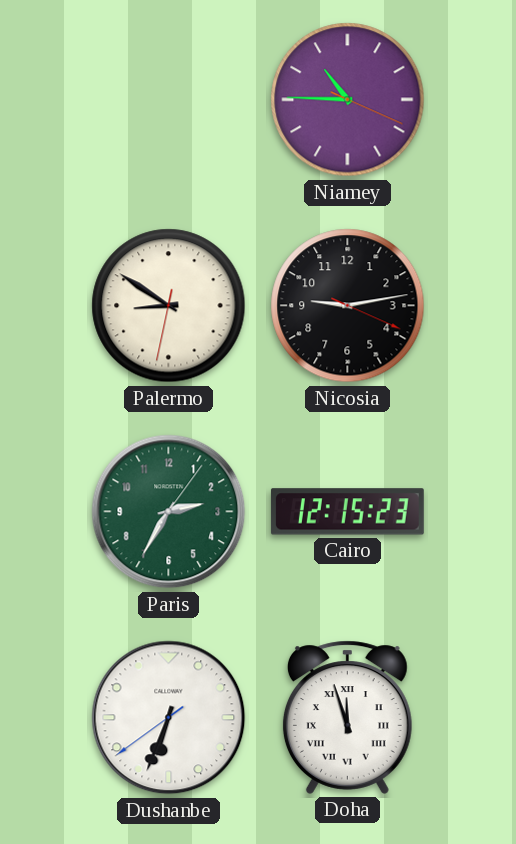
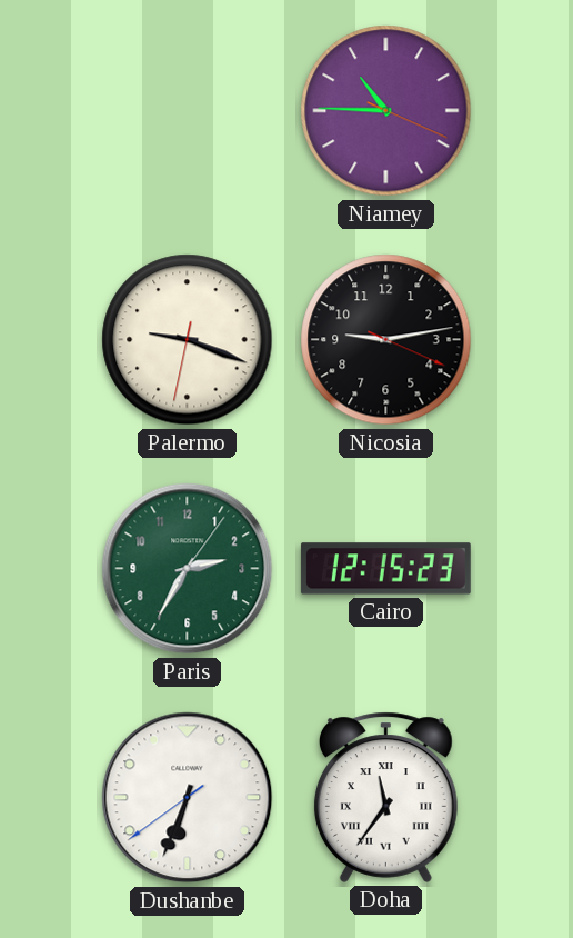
Palermo: 8:50 -> 9:18 (188, 340)
Doha: 11:57 -> 11:36 (385, 797)
